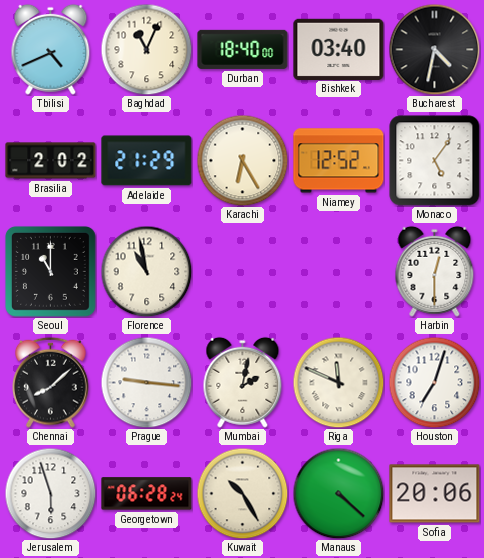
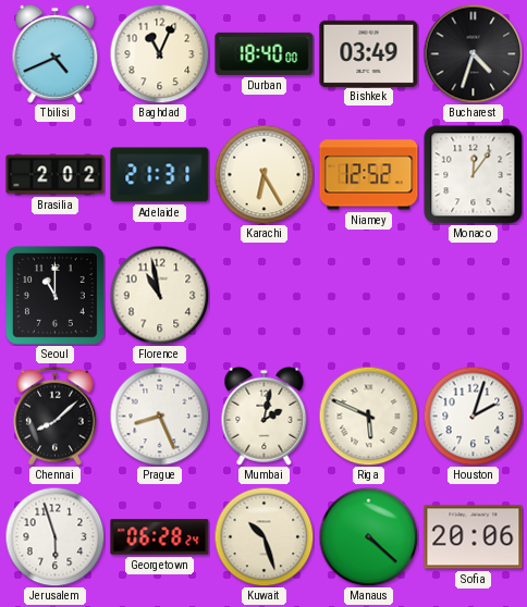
Bishkek: 03:40 -> 03:49 (369, 53)
Bucharest: 4:32 -> 4:33 (473, 53)
Adelaide: 21:29 -> 21:31 (160, 175)
Monaco: 5:06 -> 12:06 (474, 175)
Harbin: 12:30 -> none (435, 271)
Prague: 9:16 -> 8:26 (159, 416)
Riga: 11:49 -> 5:49 (368, 416)
Houston: 7:03 -> 2:03 (473, 416)
Kuwait: 10:25 -> 10:27 (263, 536)
